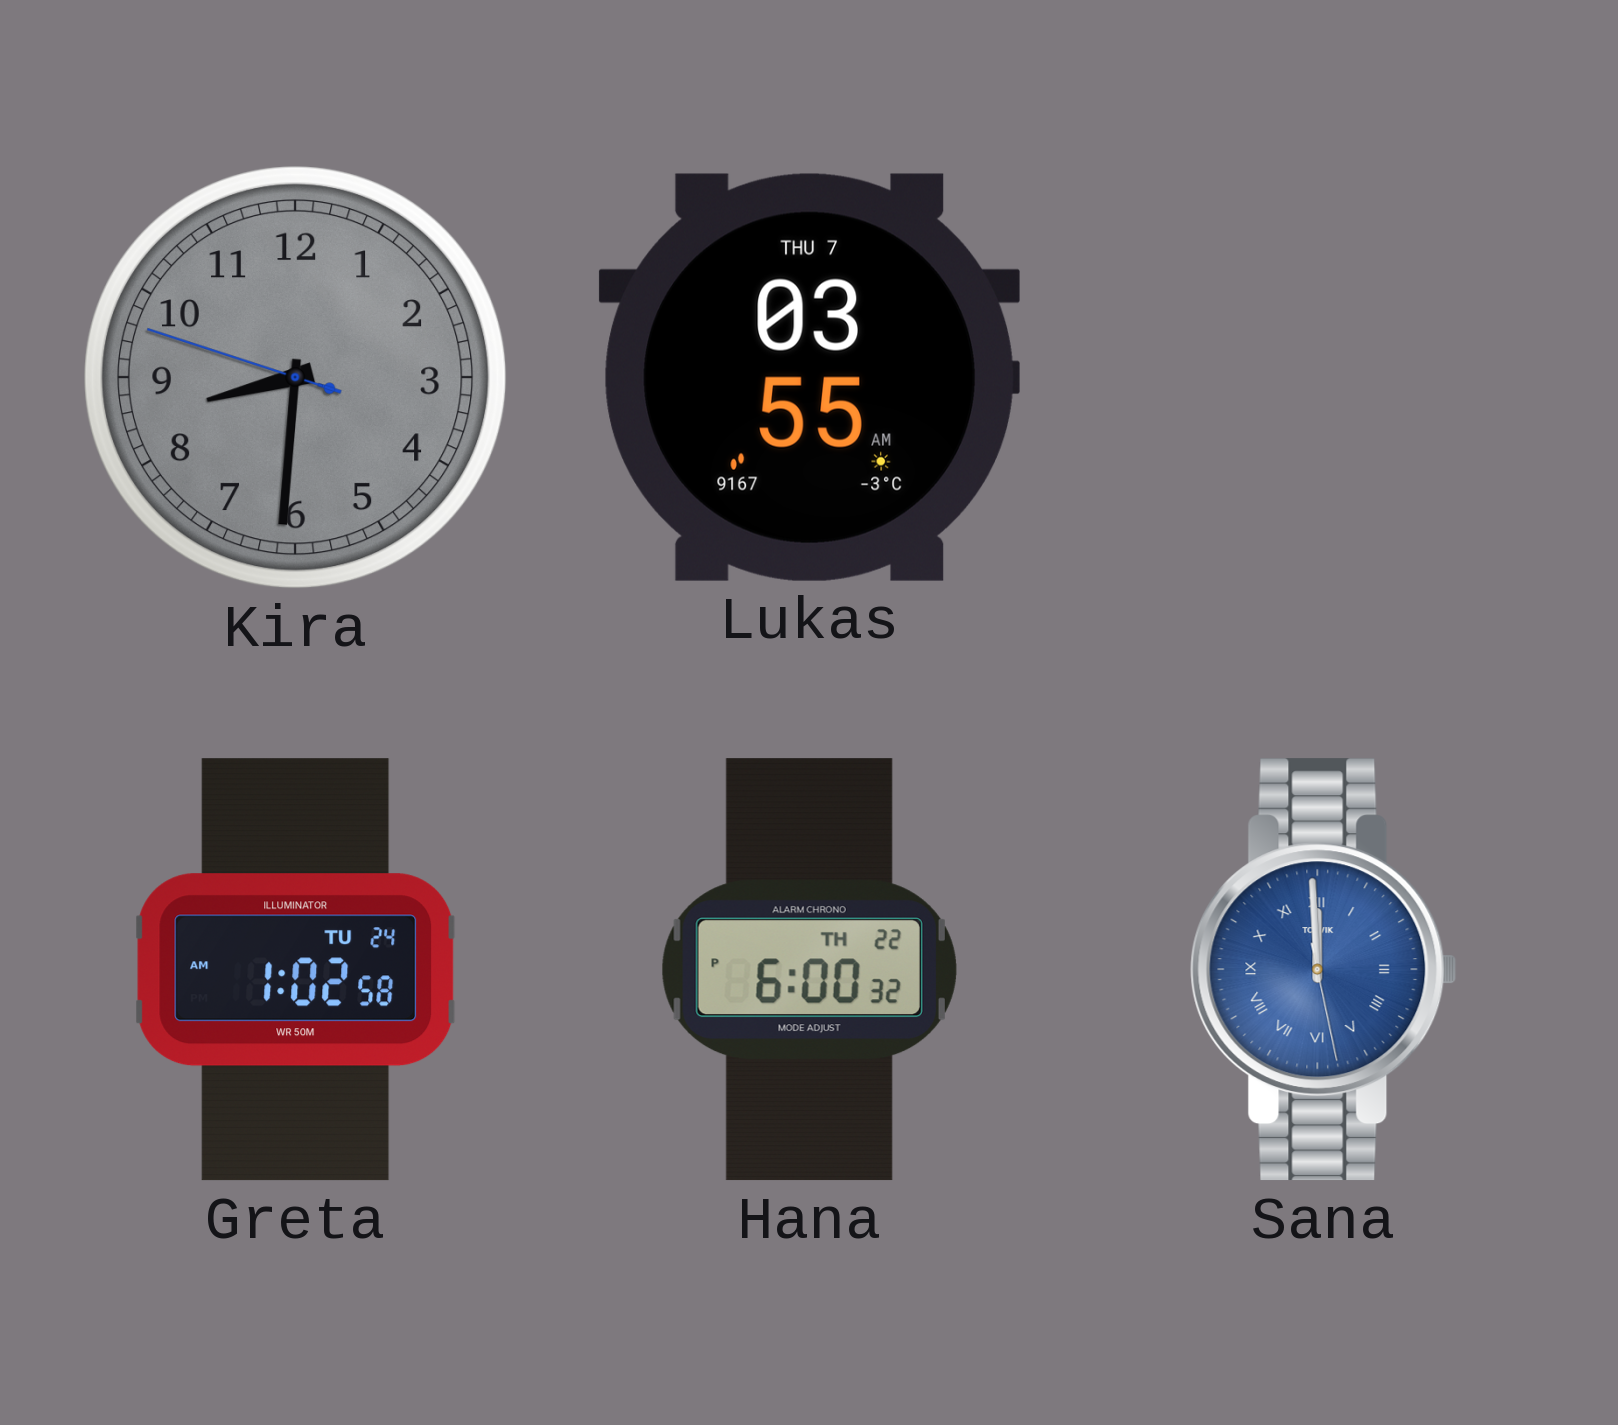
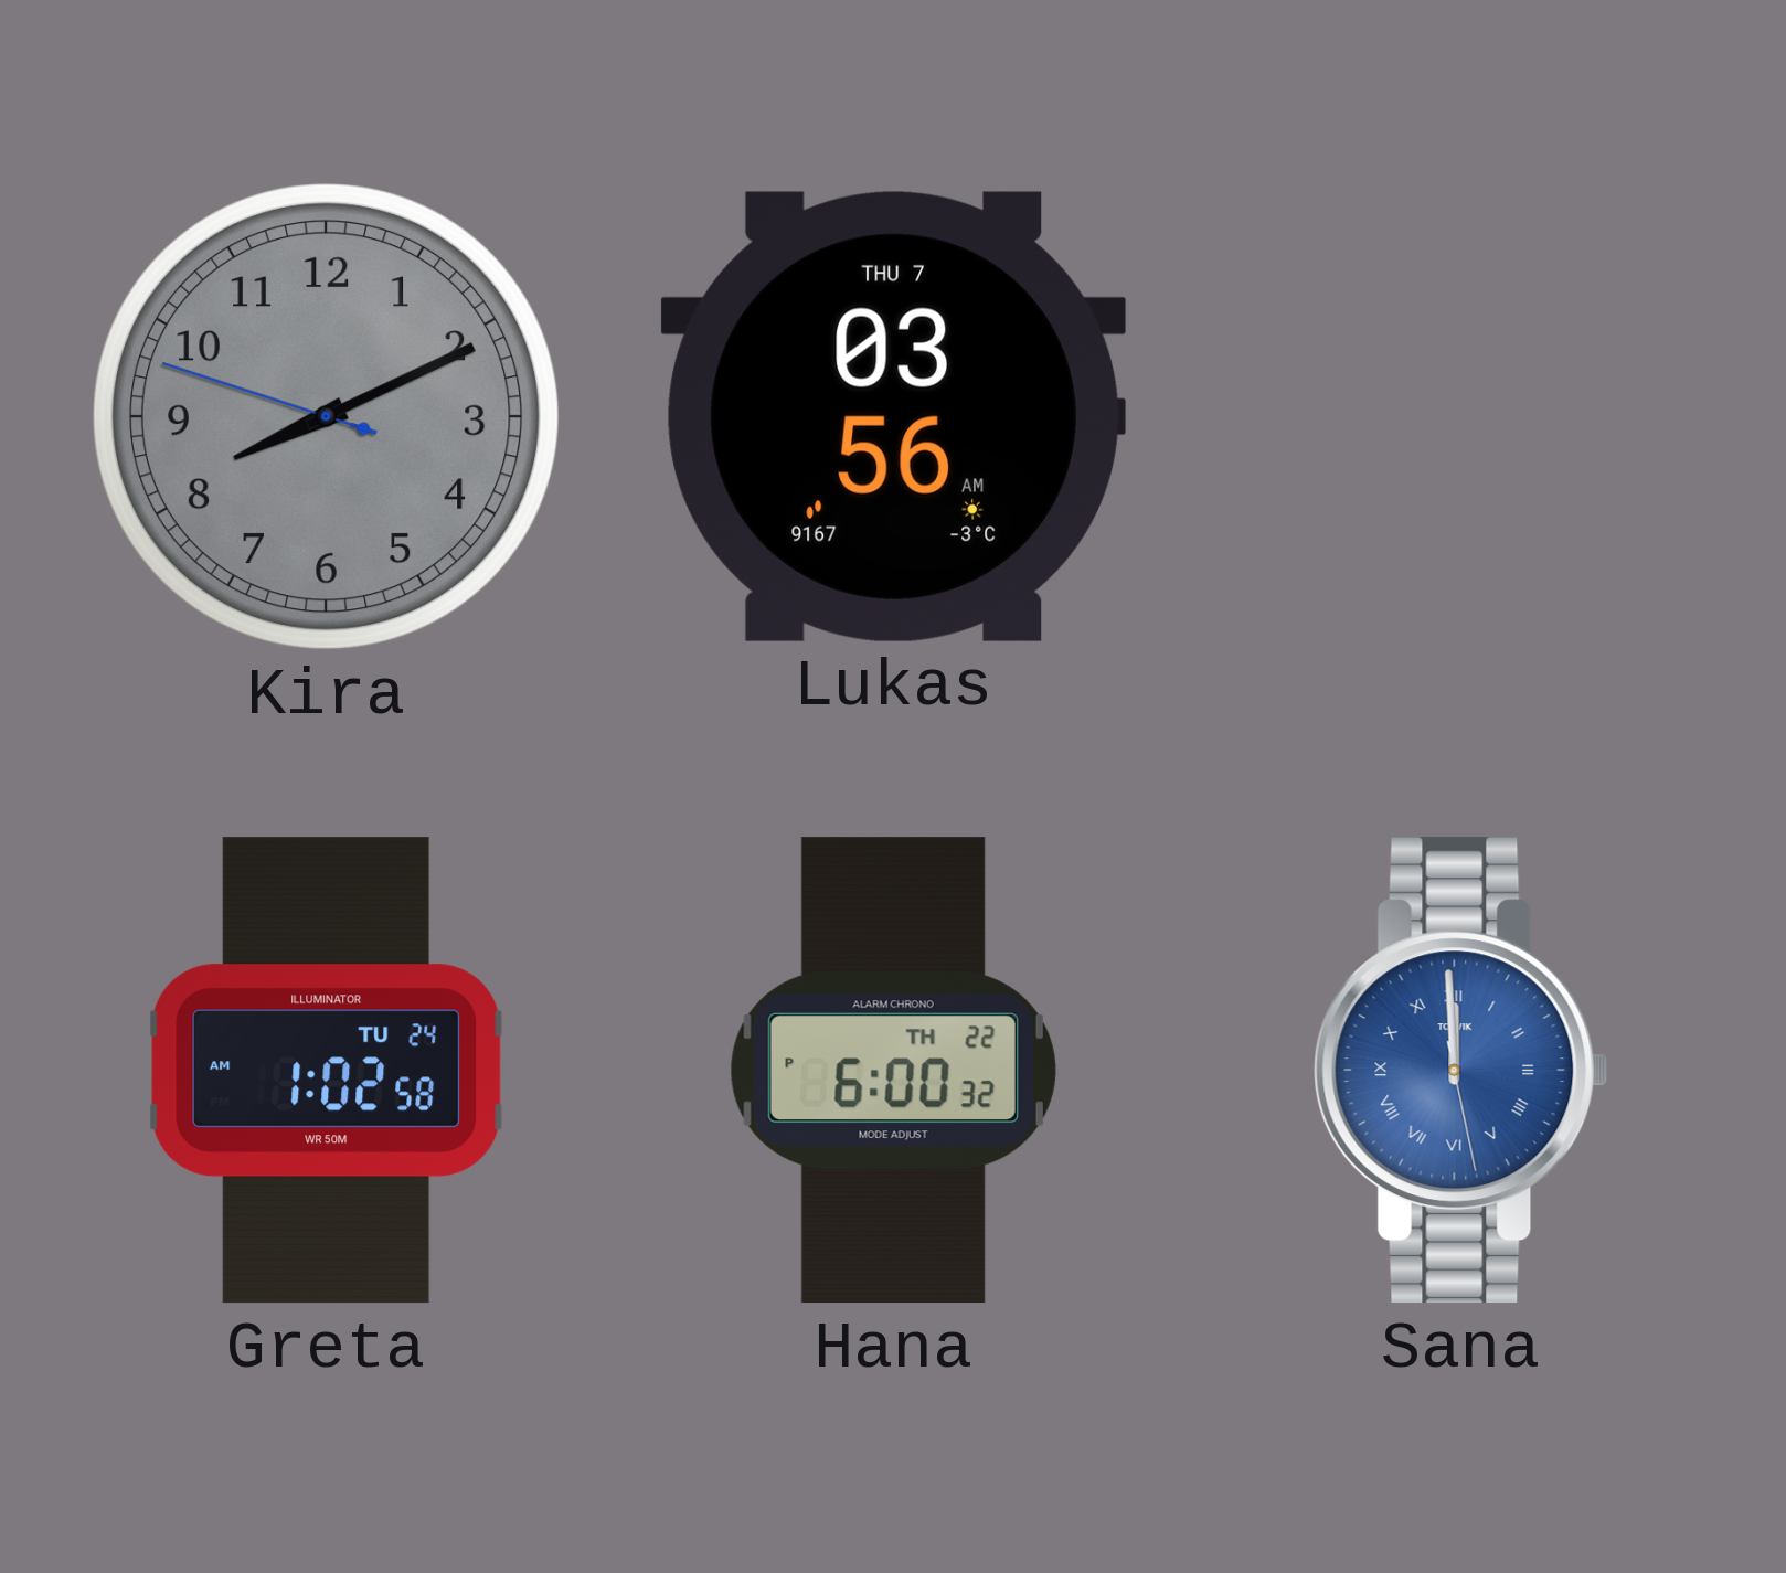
Kira: 8:30 -> 8:10 (327, 417)
Lukas: 03:55 -> 03:56 (893, 416)
